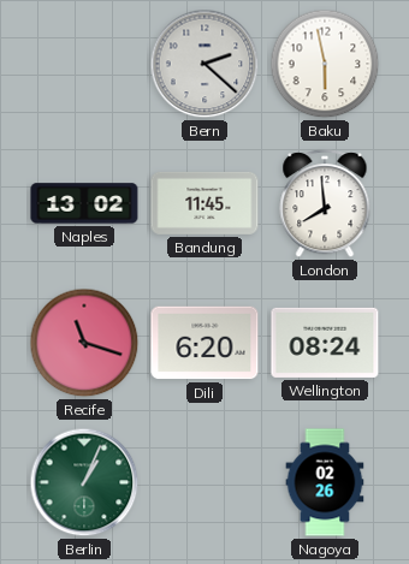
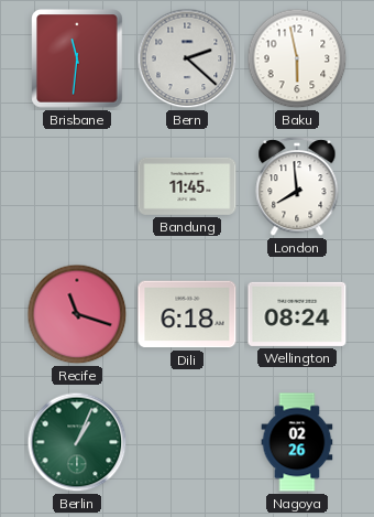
Brisbane: none -> 11:31 (77, 58)
Naples: 13:02 -> none (84, 203)
Dili: 6:20 -> 6:18 (187, 314)
